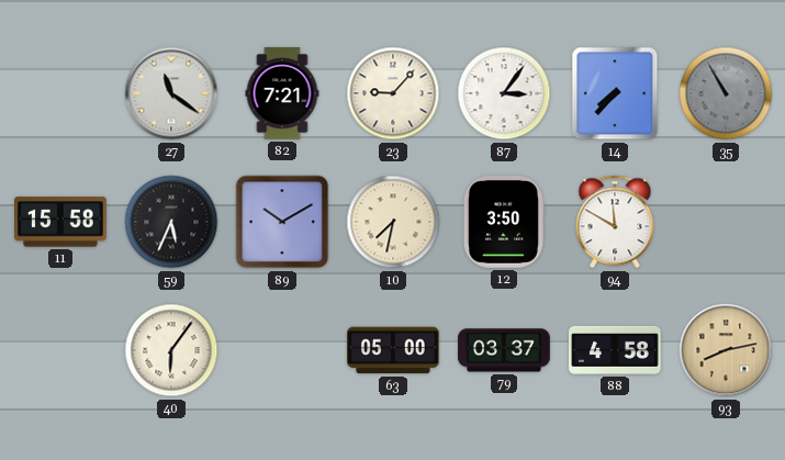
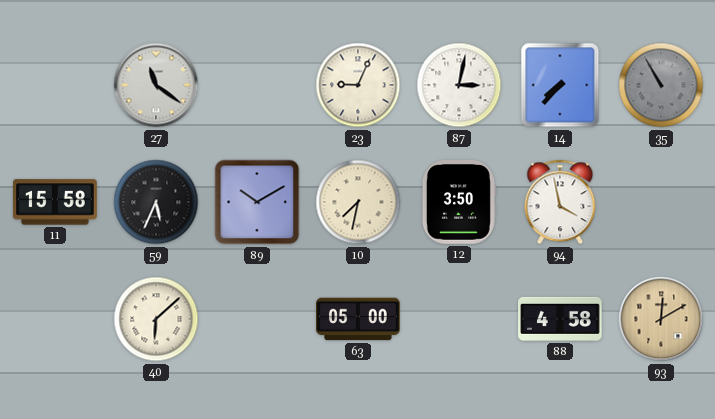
82: 7:21 -> none (282, 93)
23: 9:07 -> 9:04 (358, 85)
87: 3:06 -> 3:02 (459, 85)
94: 11:50 -> 3:58 (560, 202)
40: 6:06 -> 6:08 (156, 319)
79: 03:37 -> none (504, 350)
93: 8:13 -> 12:10 (661, 319)
